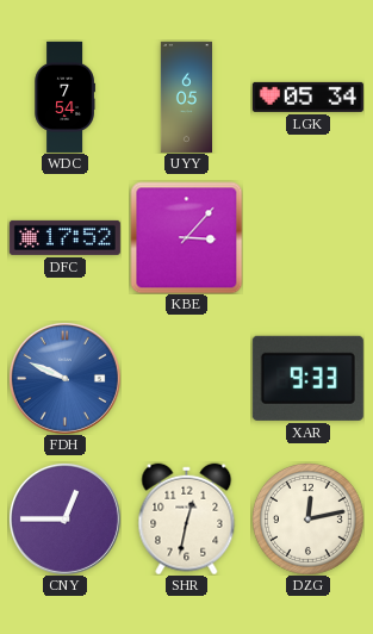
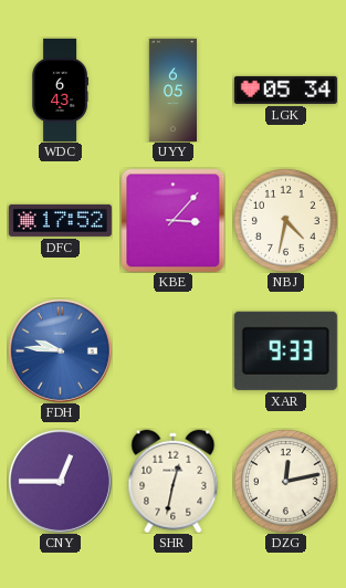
WDC: 7:54 -> 6:43 (60, 90)
NBJ: none -> 4:32 (286, 221)
FDH: 9:49 -> 9:46 (60, 350)
